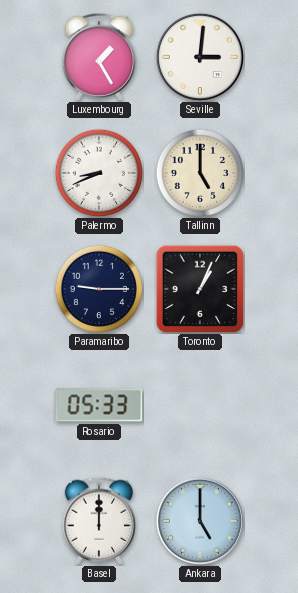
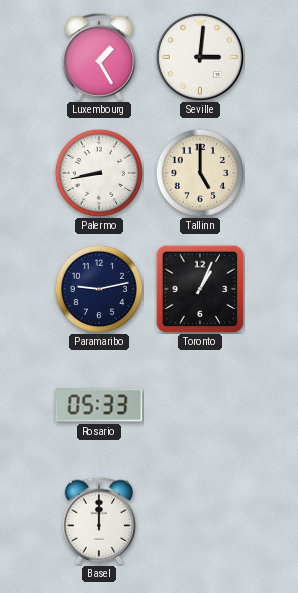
Palermo: 8:41 -> 8:43 (99, 173)
Paramaribo: 9:15 -> 9:13 (99, 289)
Ankara: 5:00 -> none (200, 521)
